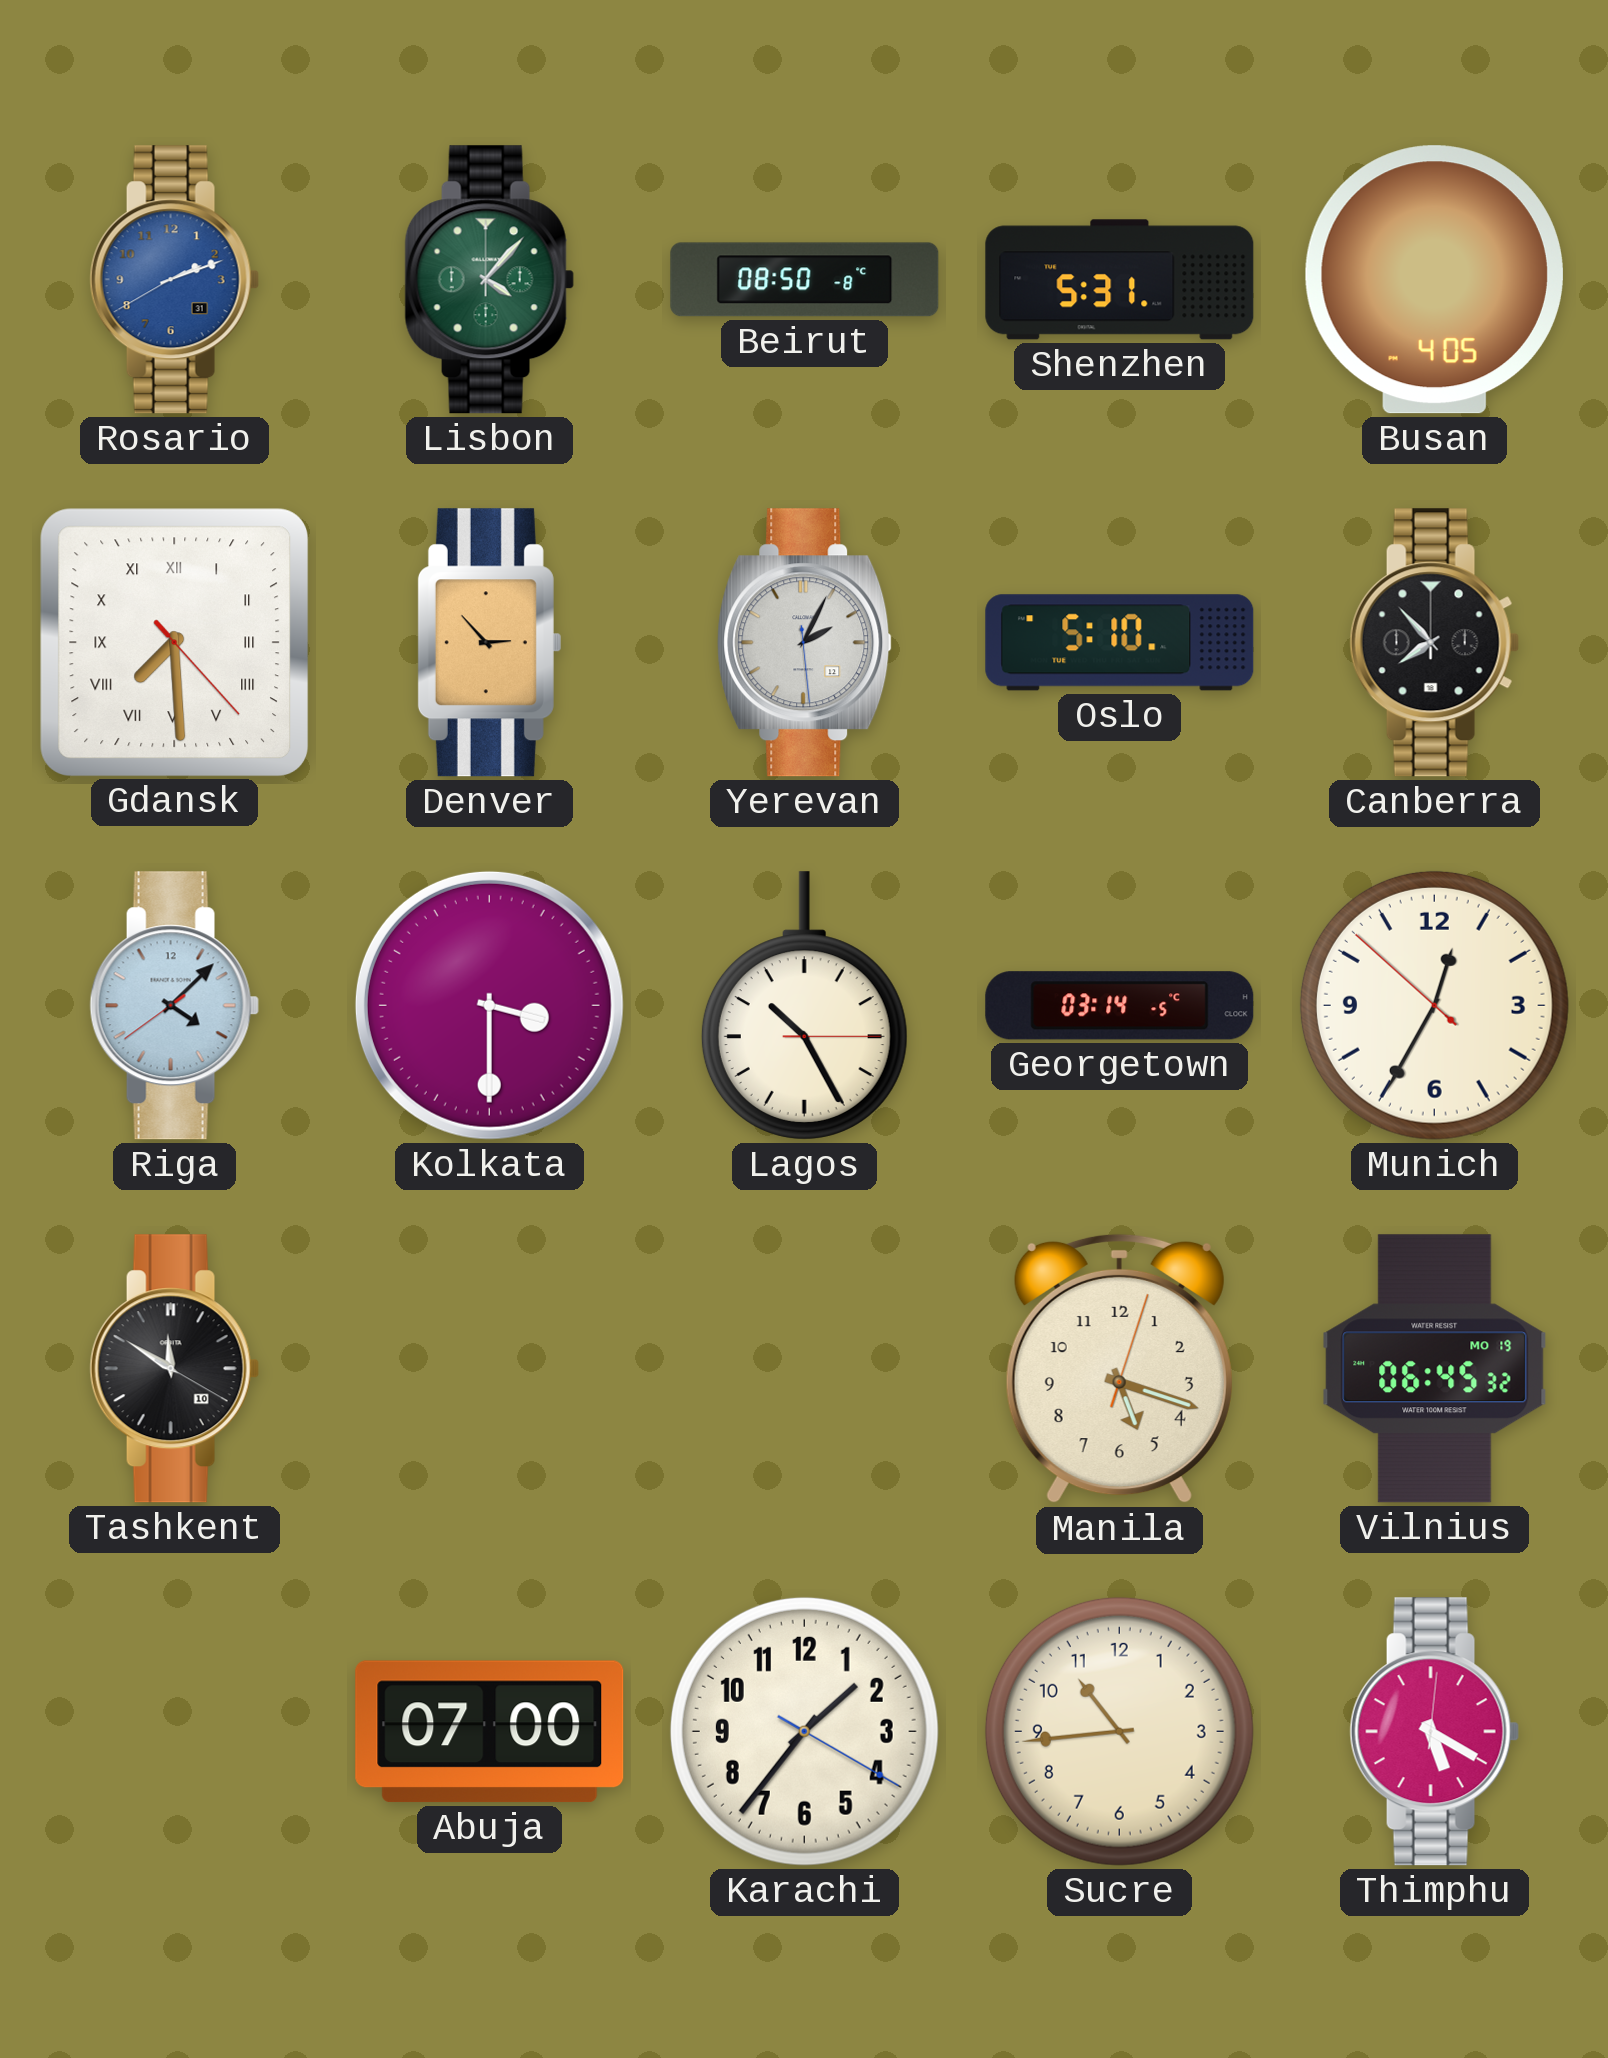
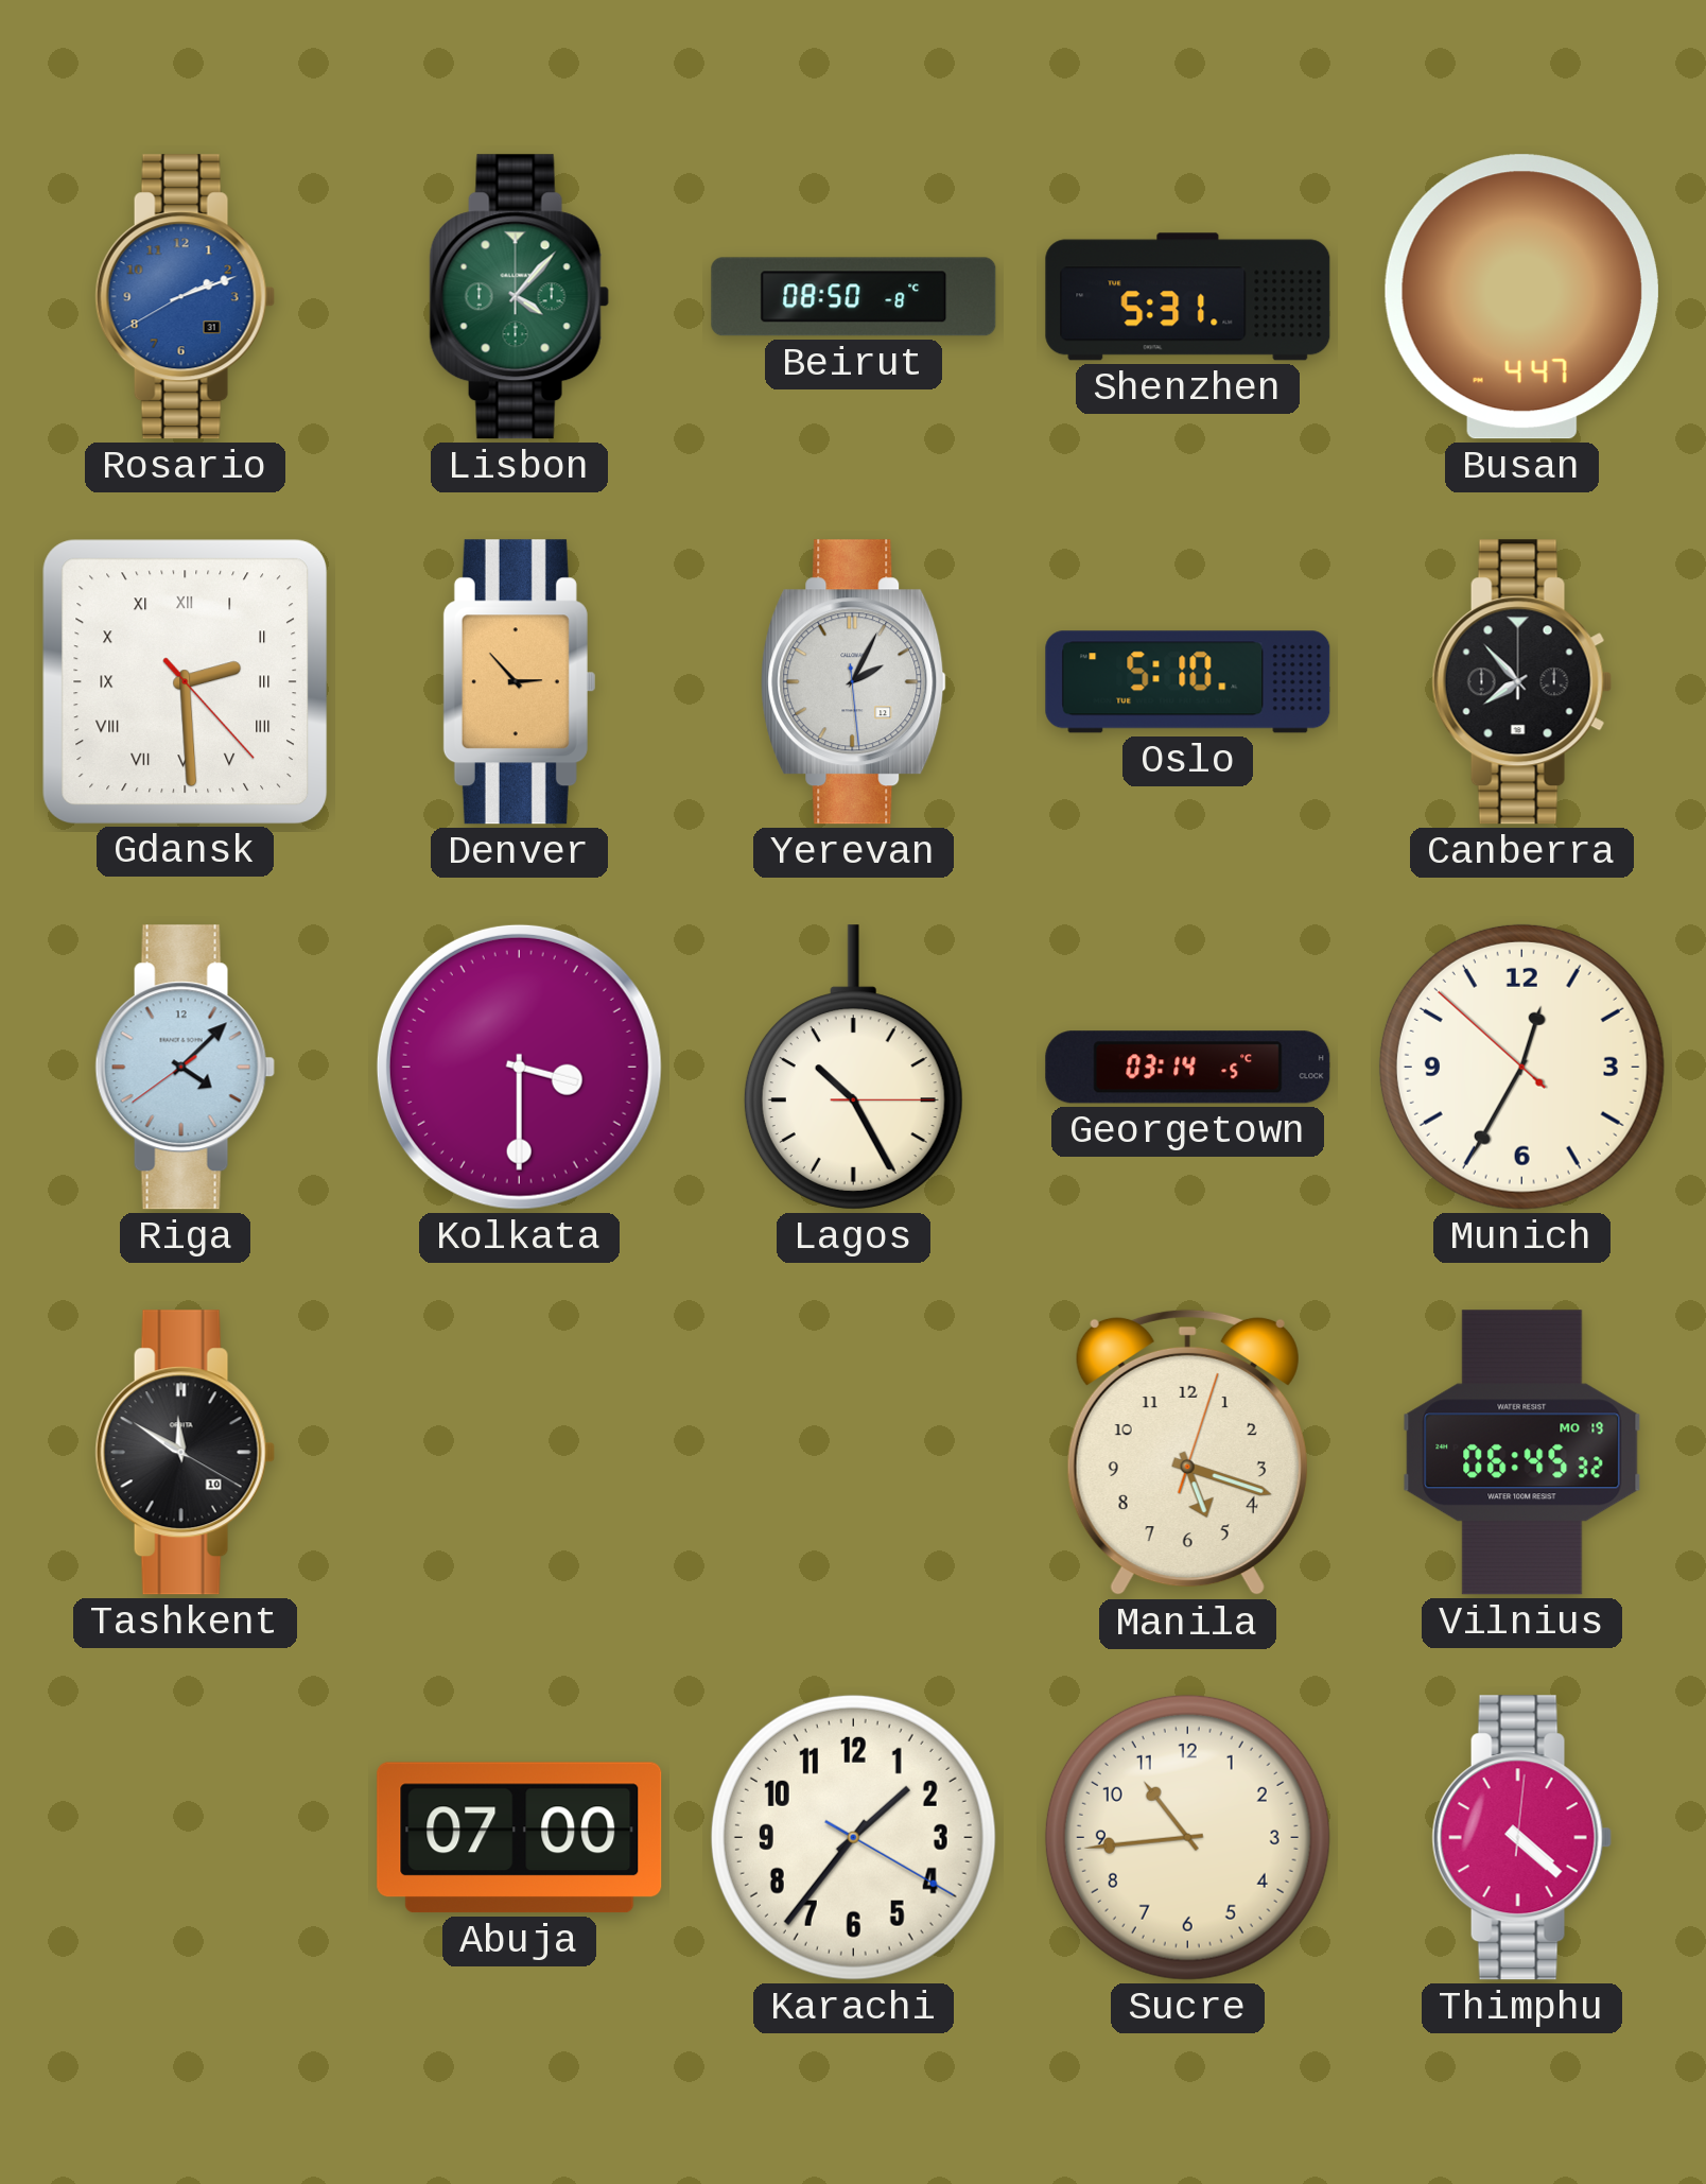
Busan: 4:05 -> 4:47 (1521, 297)
Gdansk: 7:29 -> 2:29 (185, 681)
Thimphu: 5:20 -> 4:22 (1521, 1838)
